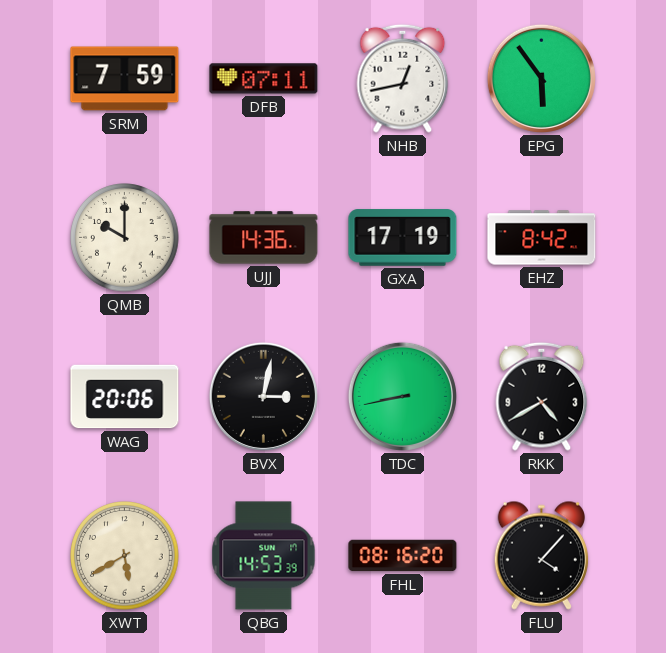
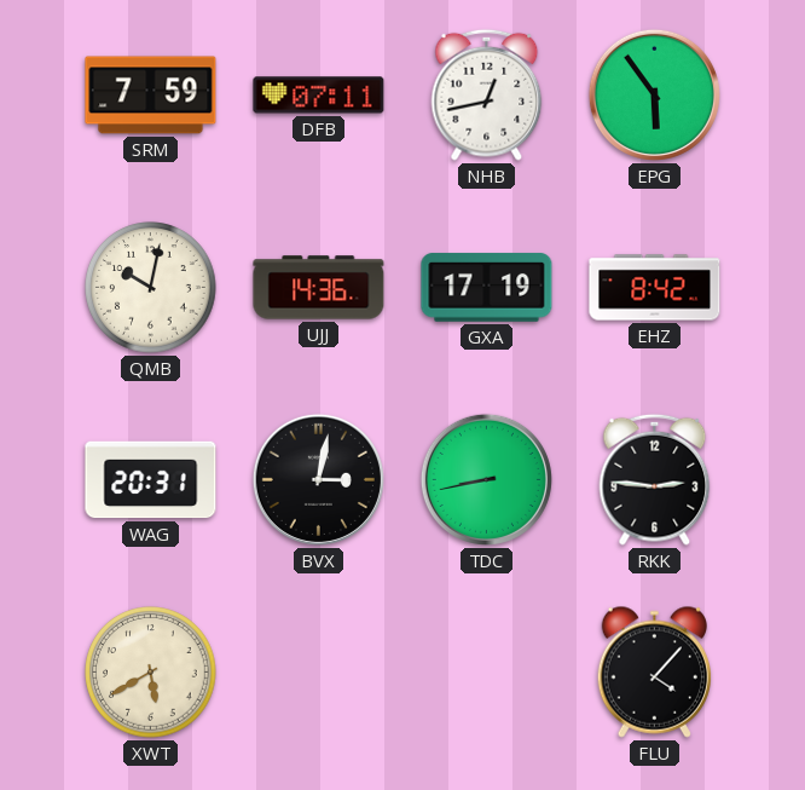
QMB: 10:00 -> 10:02 (151, 288)
WAG: 20:06 -> 20:31 (151, 480)
RKK: 4:40 -> 2:46 (655, 479)
QBG: 14:53 -> none (264, 556)
FHL: 08:16 -> none (403, 556)
